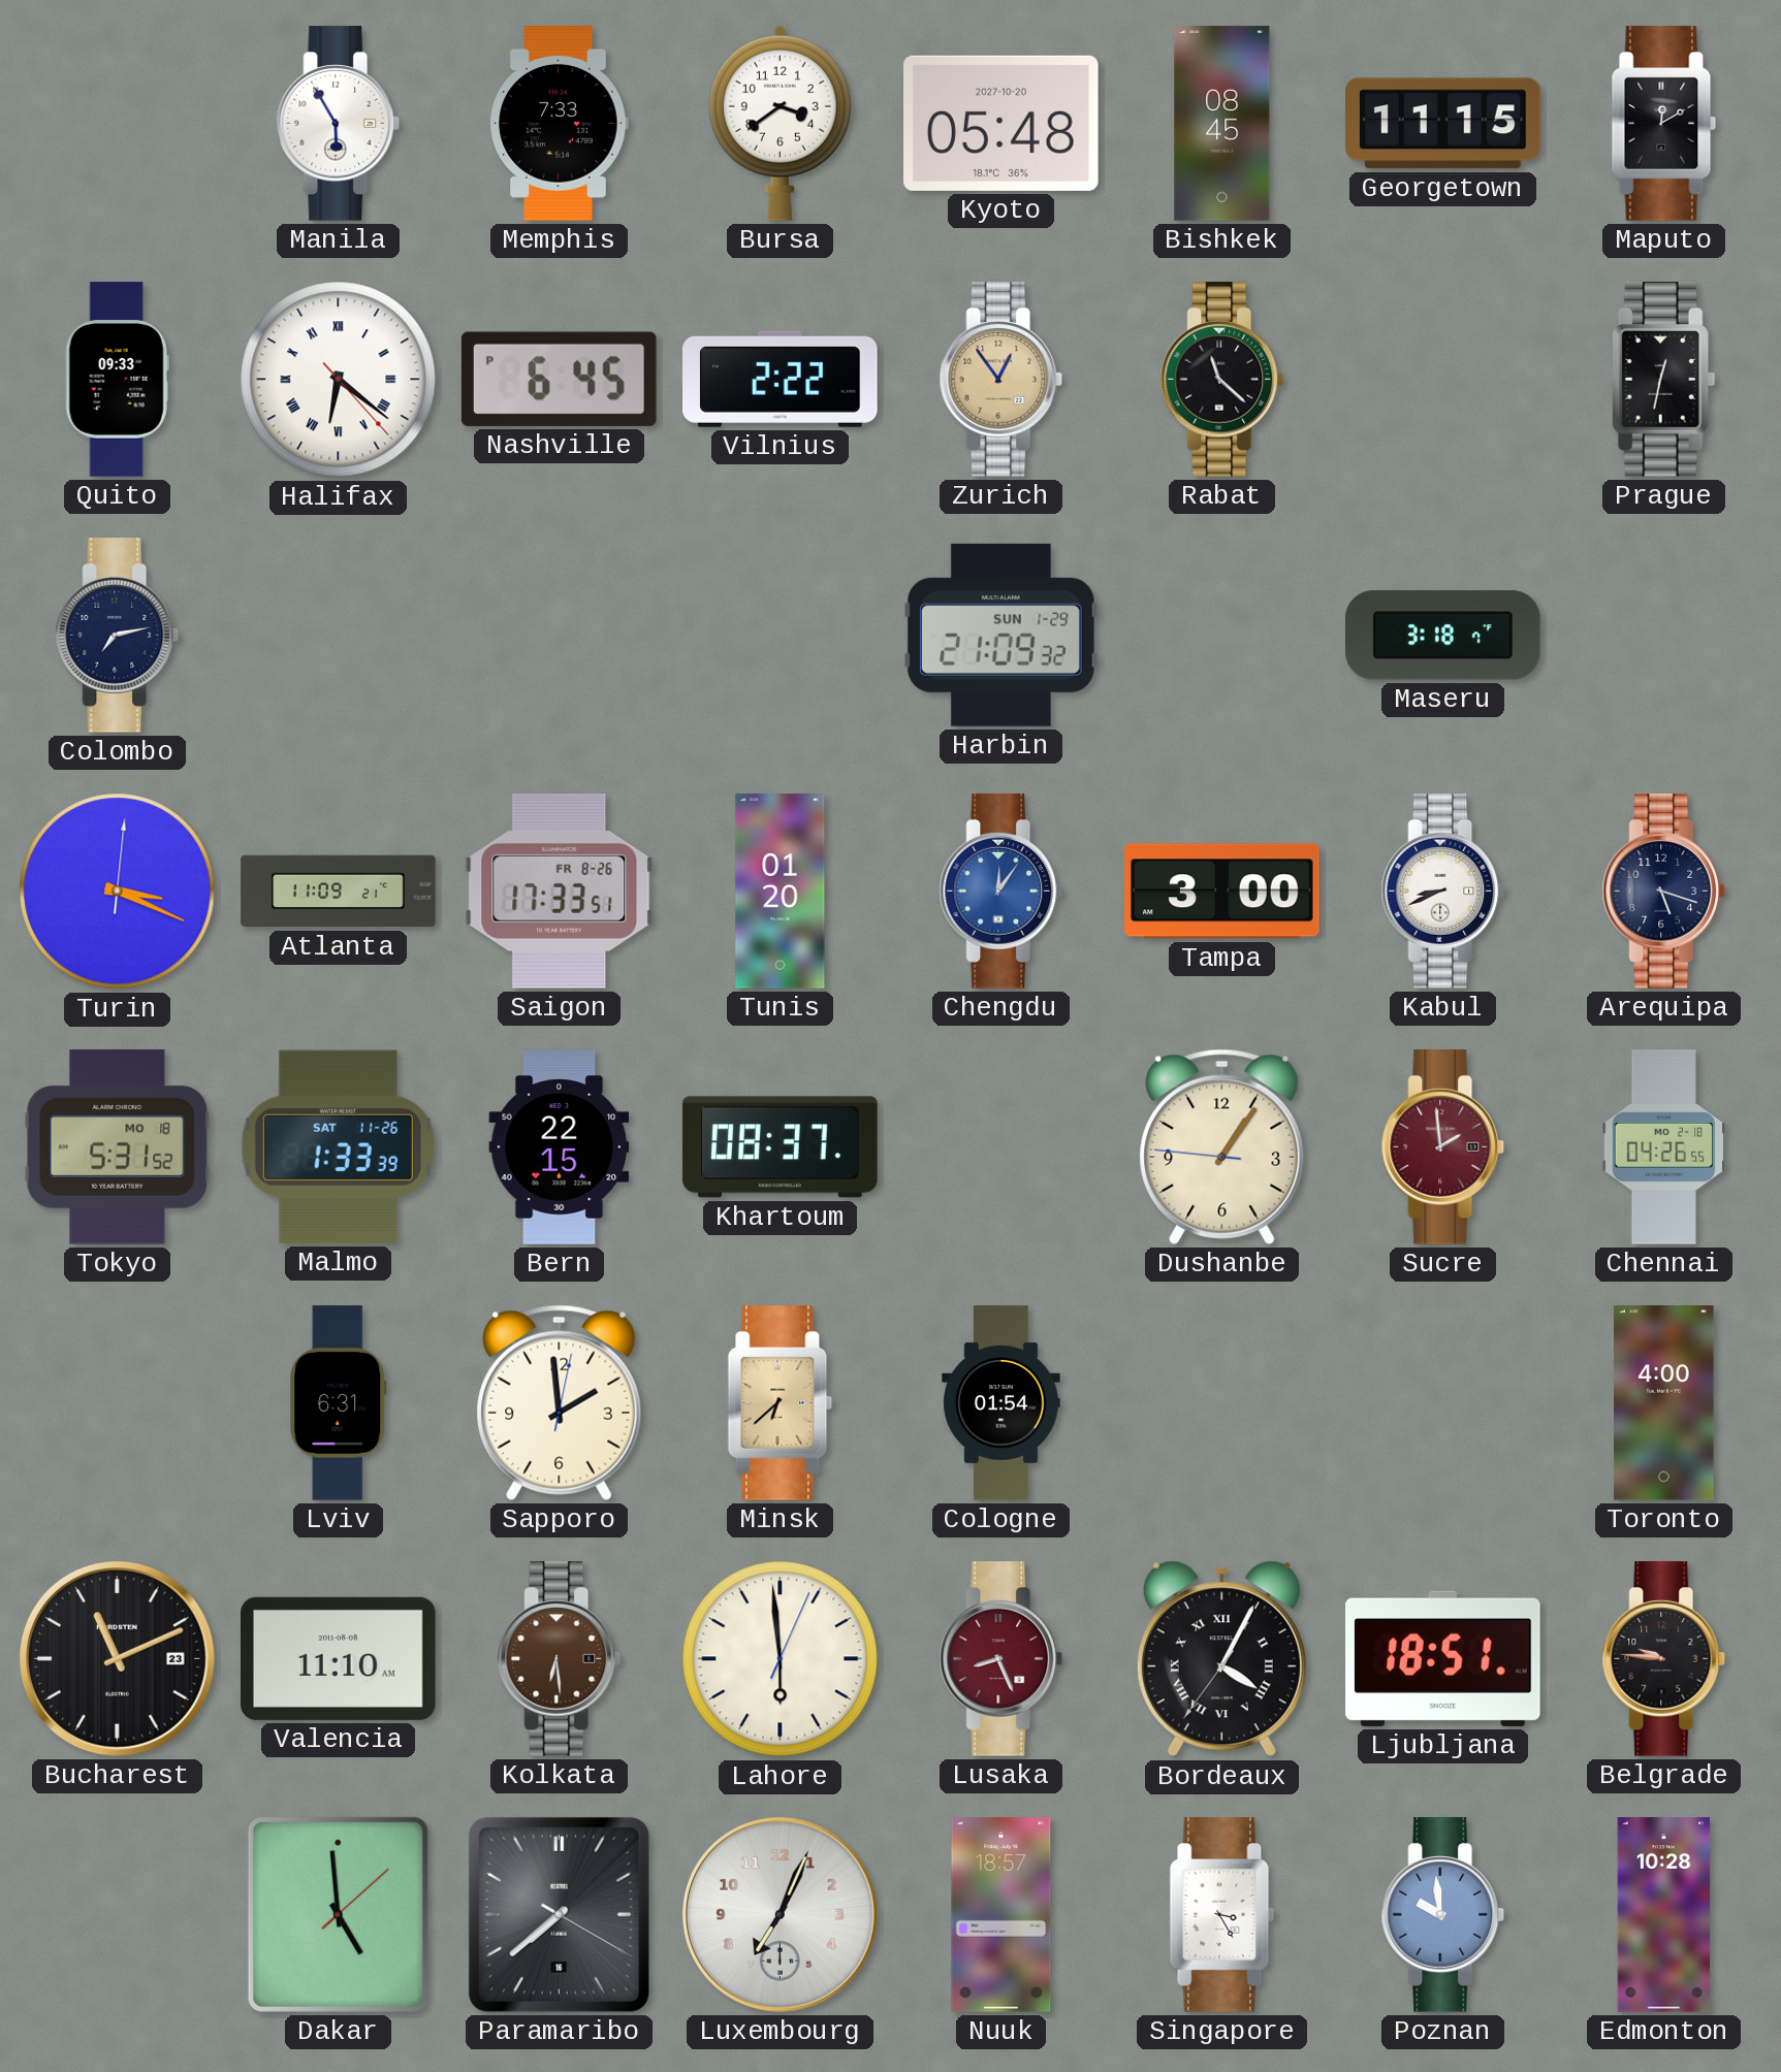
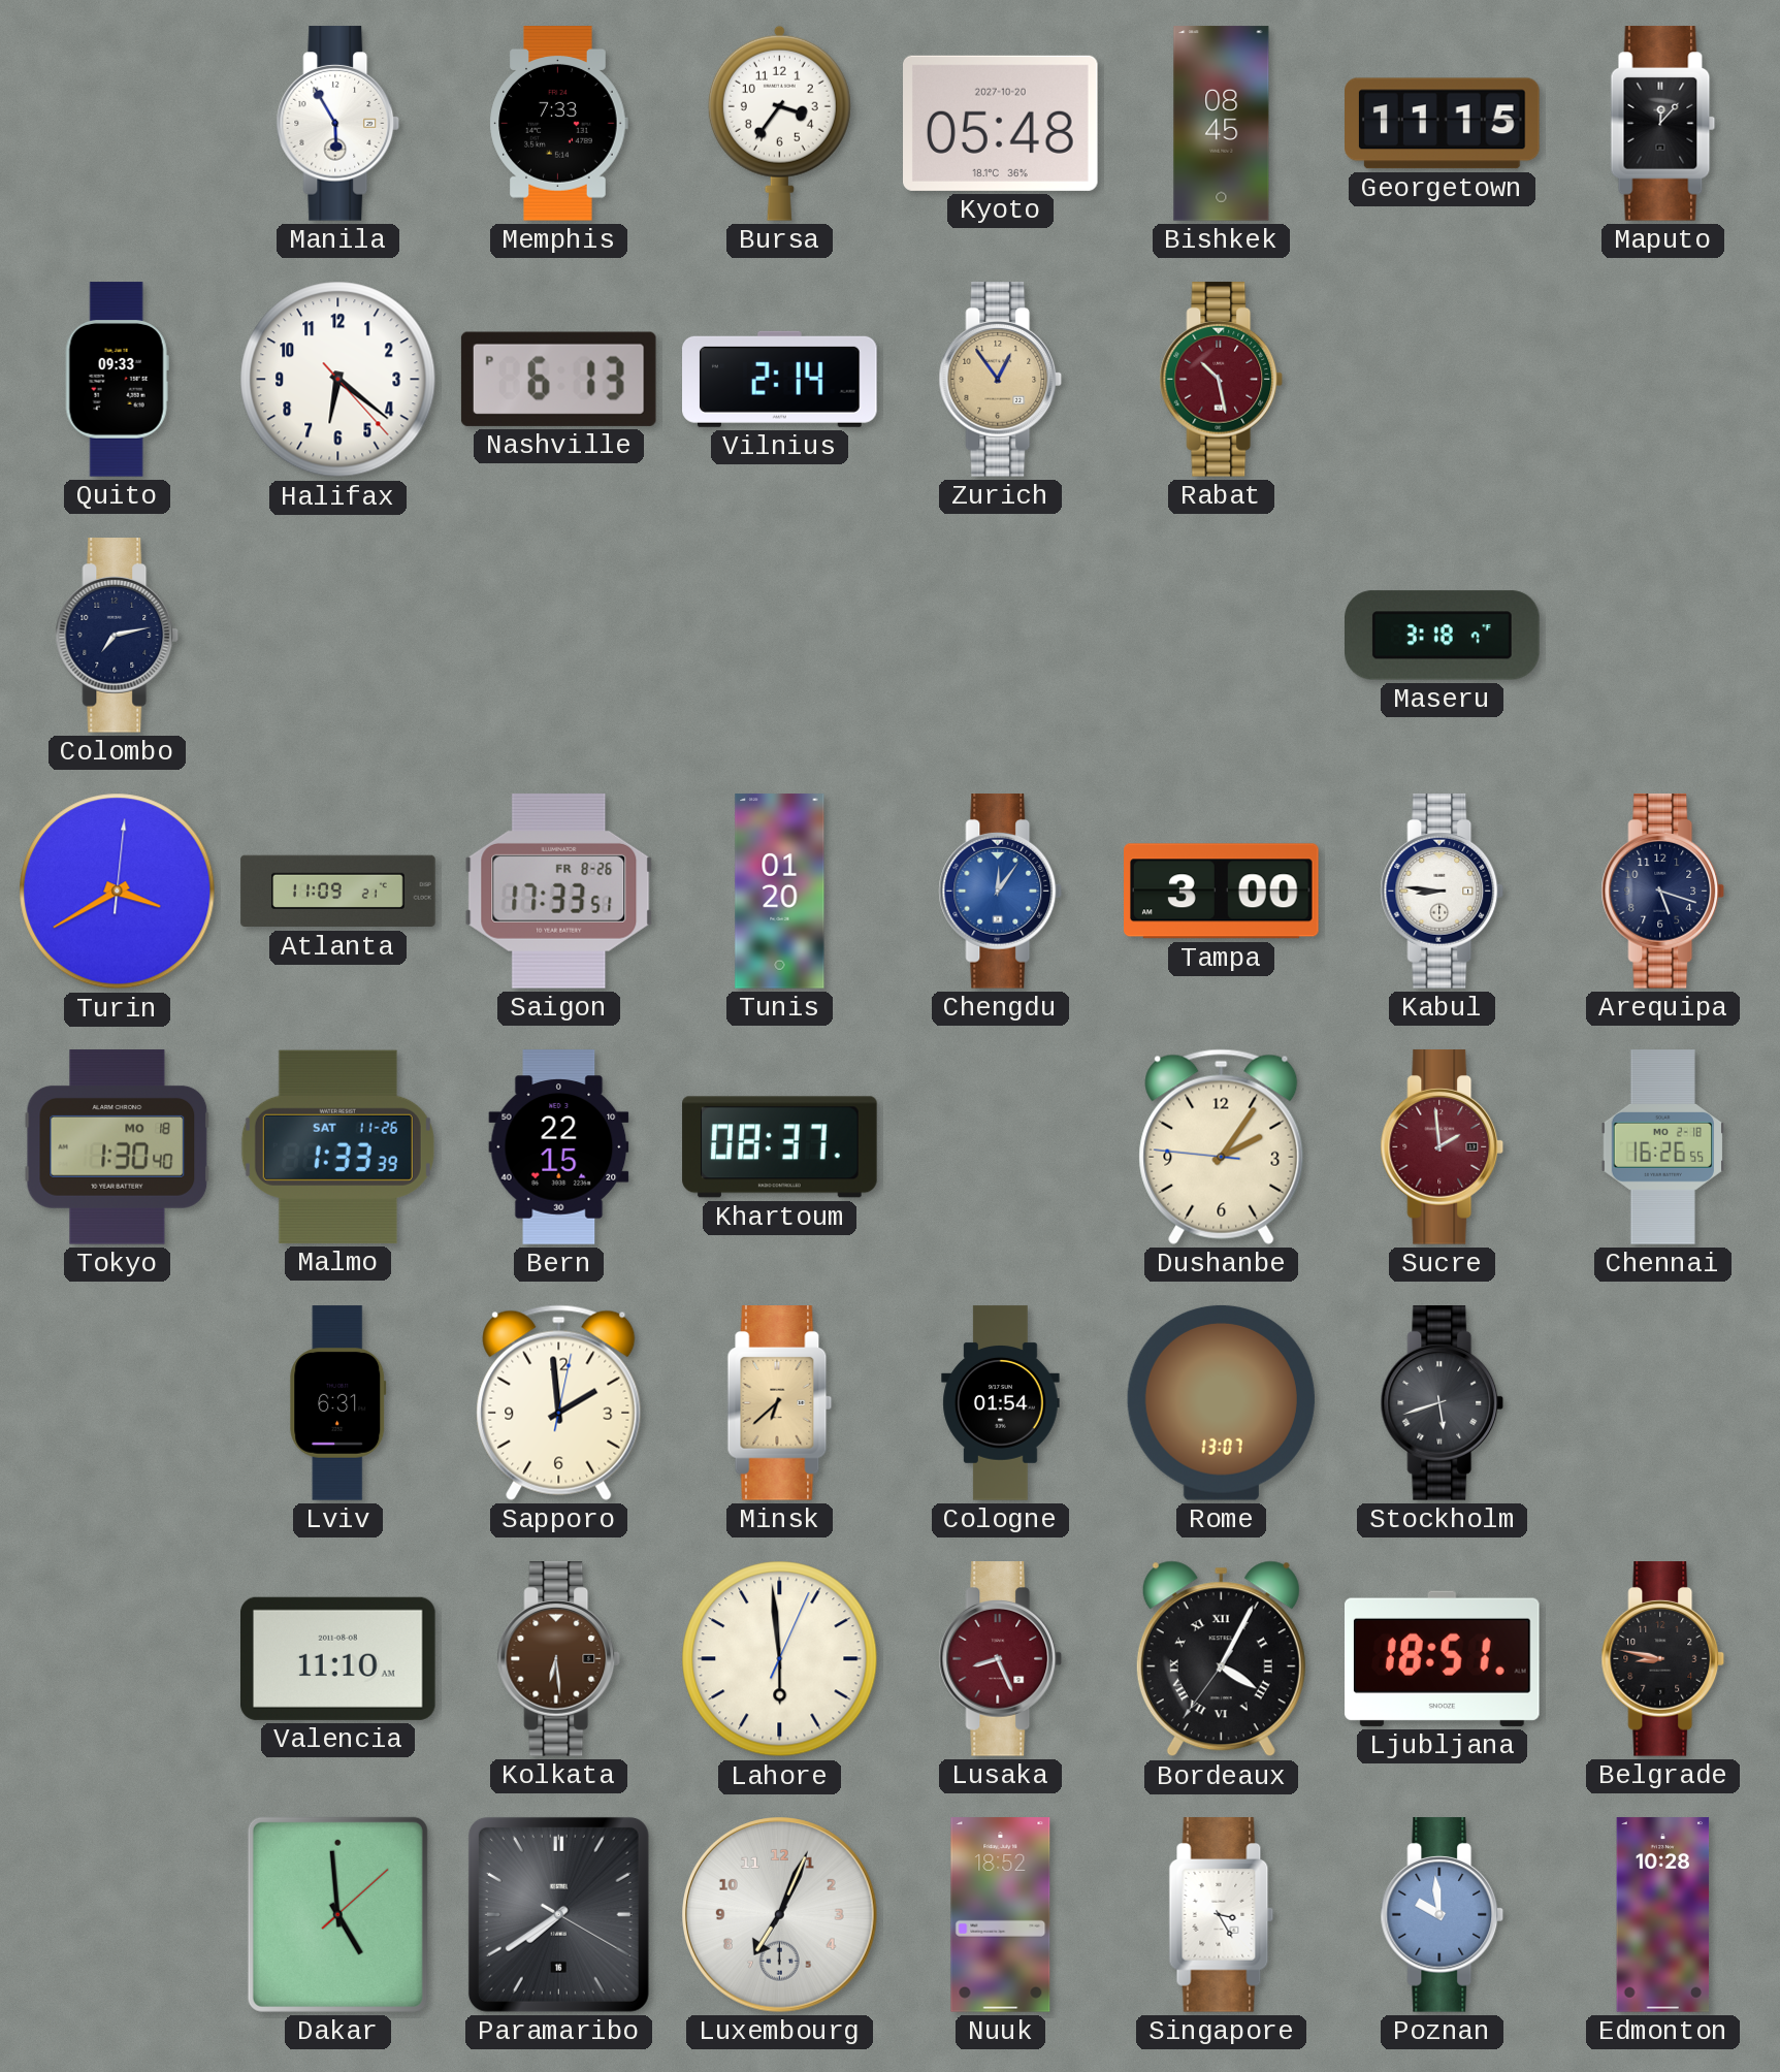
Bursa: 3:39 -> 3:36 (779, 123)
Maputo: 12:10 -> 12:07 (1663, 124)
Halifax numerals: Roman -> Arabic (338, 380)
Nashville: 6:45 -> 6:13 (558, 379)
Vilnius: 2:22 -> 2:14 (780, 379)
Rabat: 11:22 -> 10:28 (1222, 380)
Rabat dial: black -> burgundy (1222, 380)
Prague: 12:32 -> none (1663, 380)
Harbin: 21:09 -> none (1000, 635)
Turin: 3:19 -> 3:40 (118, 892)
Kabul: 8:41 -> 8:46 (1443, 892)
Tokyo: 5:31 -> 1:30 (118, 1147)
Dushanbe: 1:05 -> 2:05 (1222, 1146)
Chennai: 04:26 -> 16:26 (1662, 1147)
Rome: none -> 13:07 (1221, 1402)
Stockholm: none -> 5:42 (1443, 1403)
Toronto: 4:00 -> none (1664, 1403)
Bucharest: 11:11 -> none (118, 1659)
Belgrade: 9:46 -> 8:47 (1663, 1659)
Paramaribo: 7:38 -> 7:39 (558, 1914)
Nuuk: 18:57 -> 18:52 (1001, 1915)
